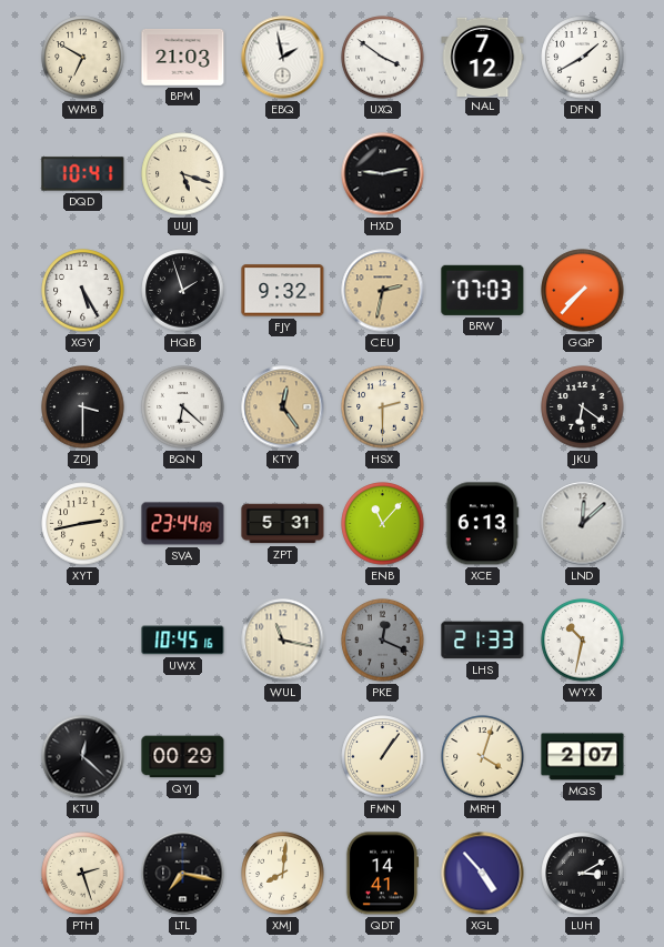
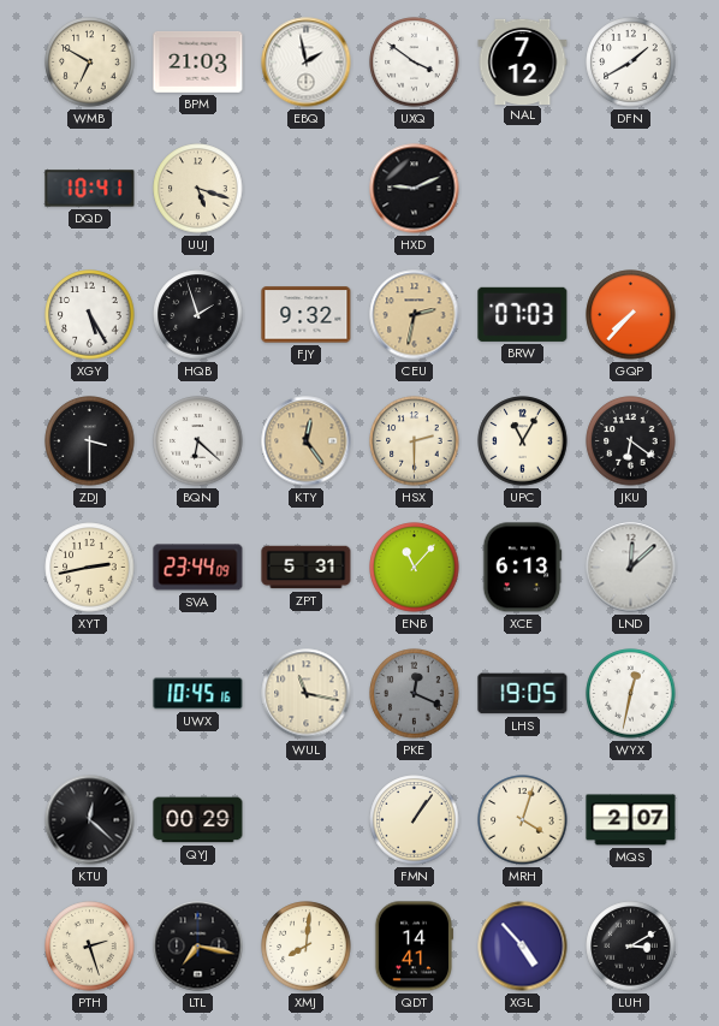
HXD: 9:13 -> 9:11 (415, 189)
UPC: none -> 11:05 (523, 441)
LHS: 21:33 -> 19:05 (523, 694)
WYX: 10:32 -> 12:32 (631, 694)
